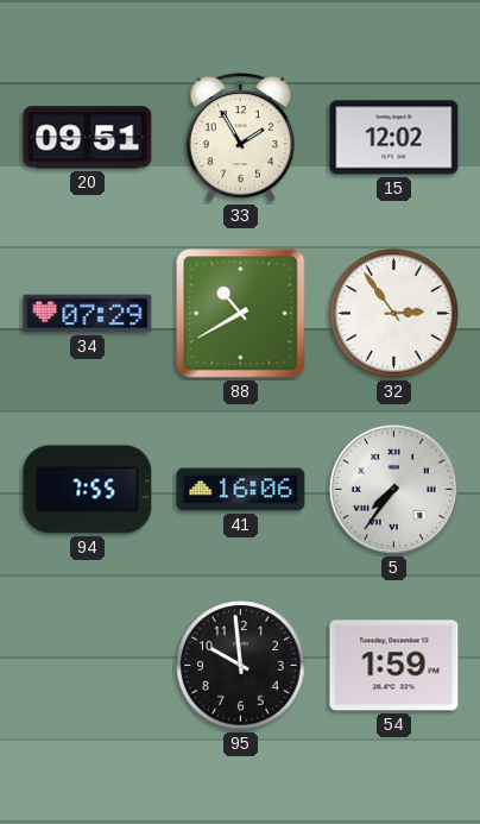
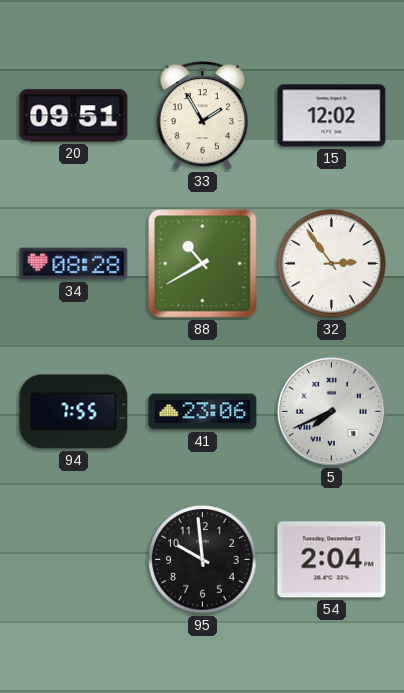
34: 07:29 -> 08:28 (74, 264)
41: 16:06 -> 23:06 (203, 412)
5: 7:36 -> 7:41 (331, 411)
54: 1:59 -> 2:04 (332, 560)
